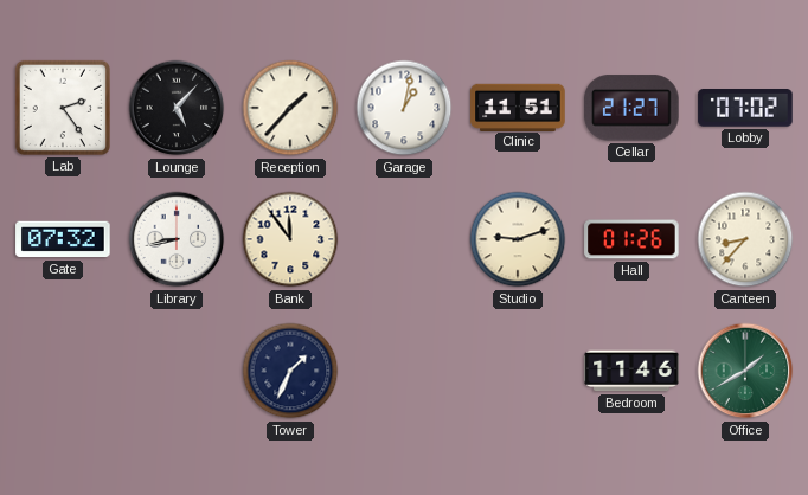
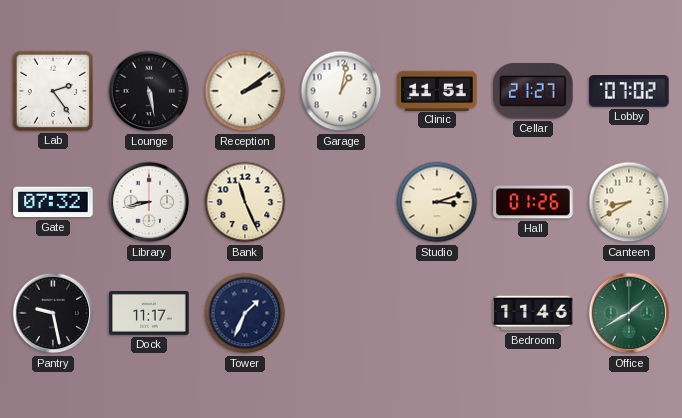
Lounge: 5:07 -> 5:28 (149, 91)
Reception: 1:37 -> 2:09 (245, 91)
Bank: 11:54 -> 11:26 (245, 202)
Studio: 9:12 -> 3:12 (437, 202)
Canteen: 8:37 -> 8:40 (629, 202)
Pantry: none -> 9:28 (53, 313)
Dock: none -> 11:17 (149, 313)
